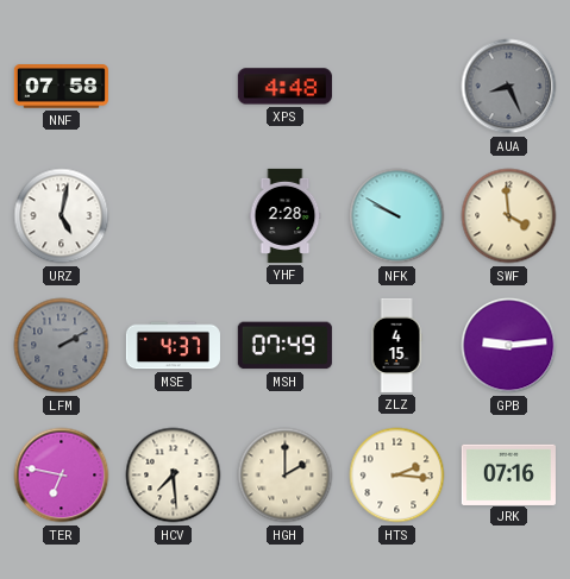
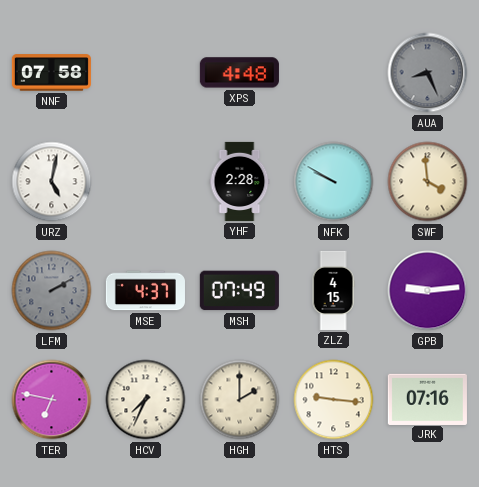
HCV: 7:29 -> 7:34 (146, 400)
HTS: 2:16 -> 9:16 (334, 400)
